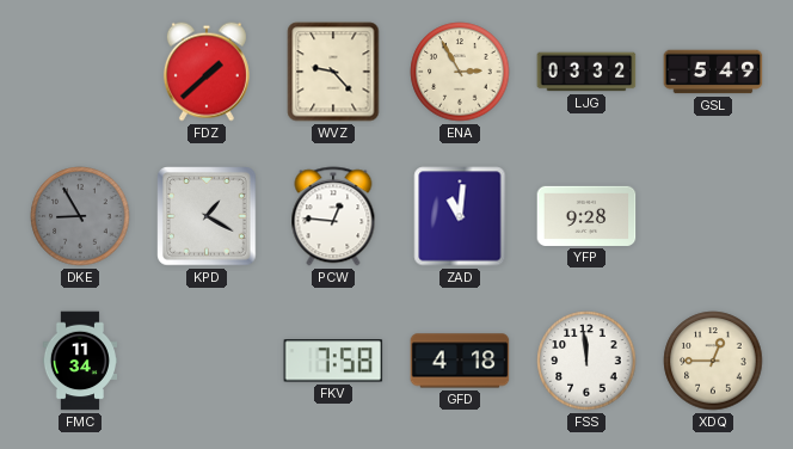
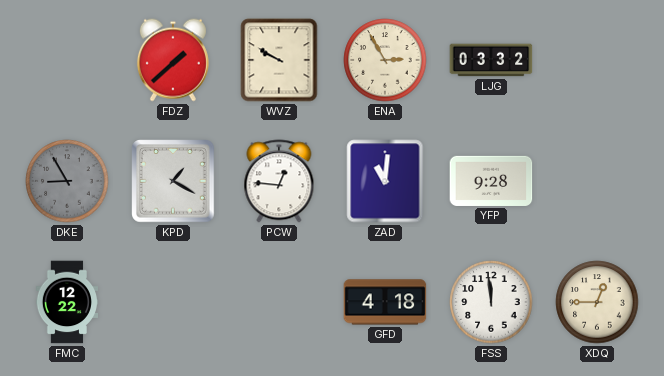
WVZ: 9:23 -> 9:50 (279, 60)
GSL: 5:49 -> none (713, 72)
FMC: 11:34 -> 12:22 (66, 302)
FKV: 7:58 -> none (333, 361)
